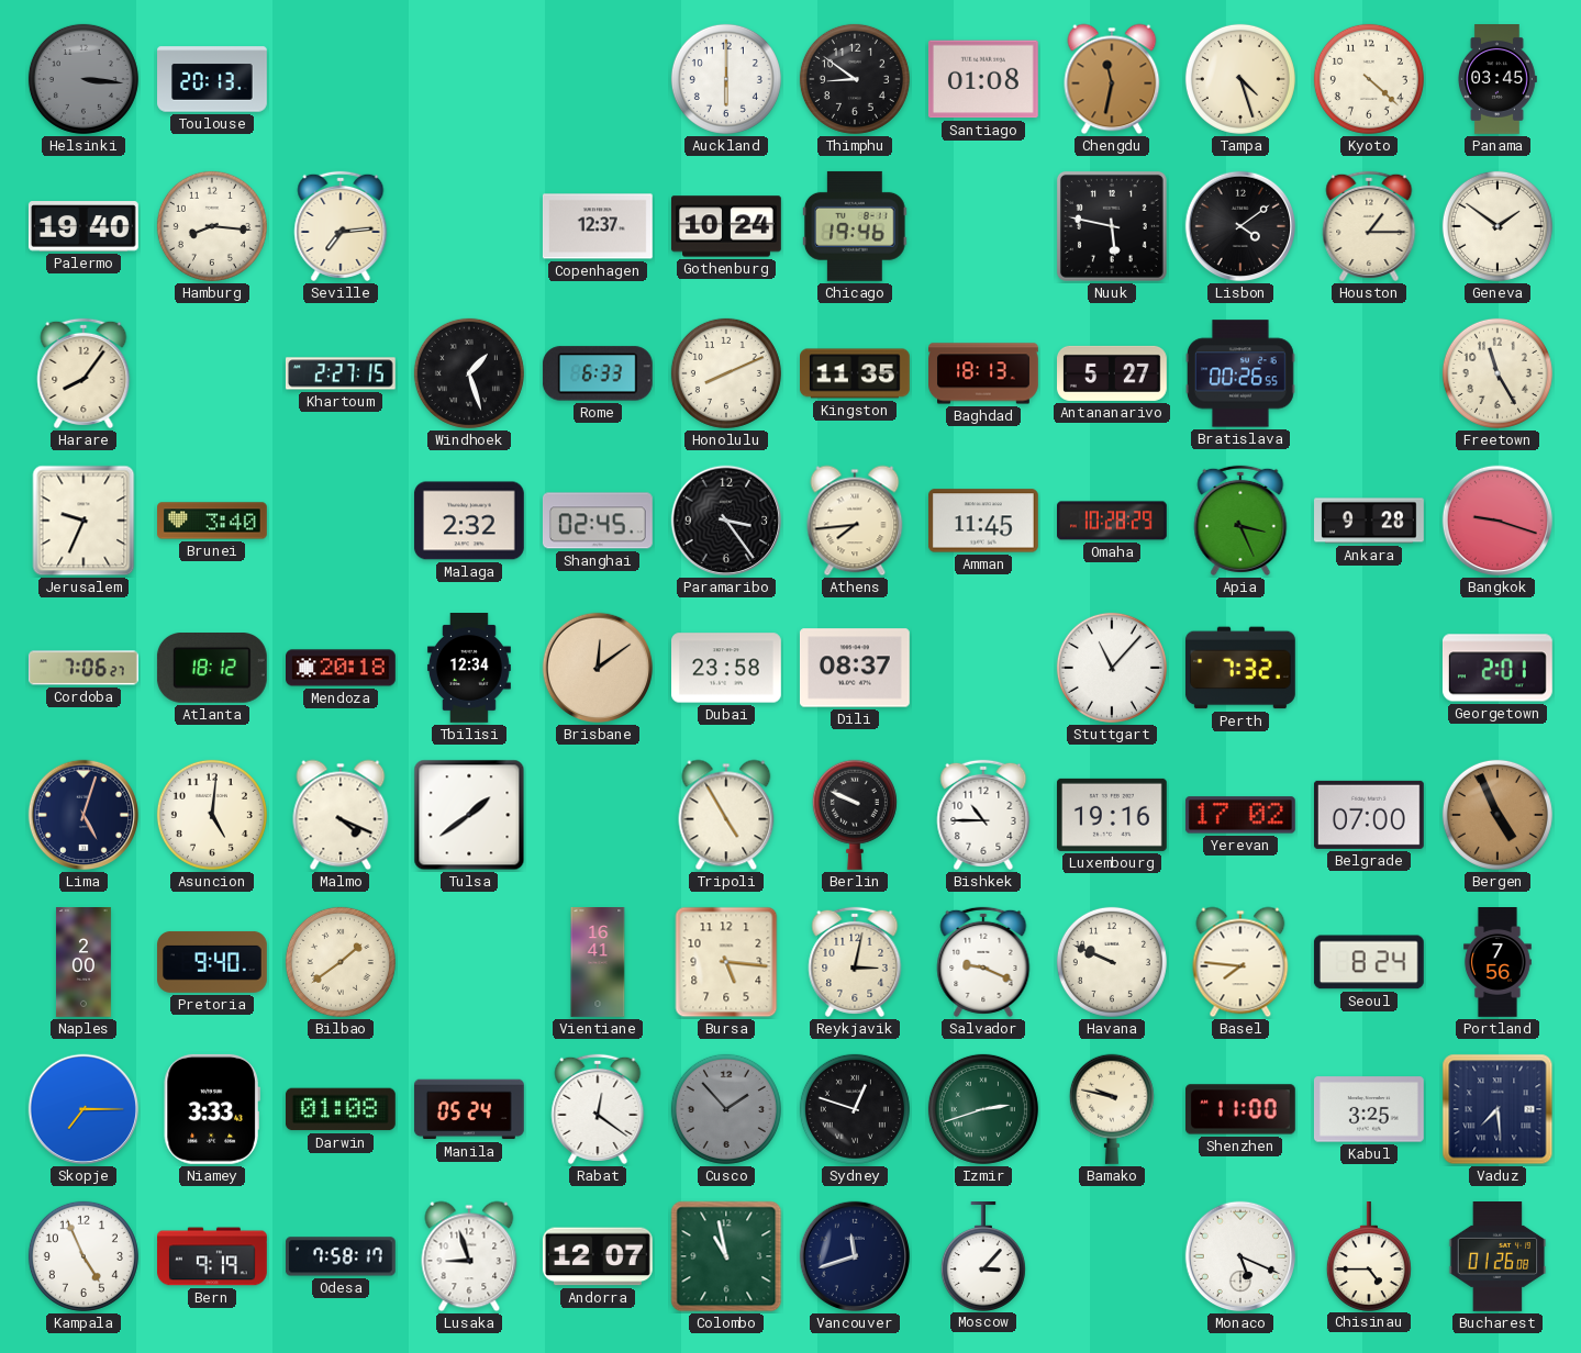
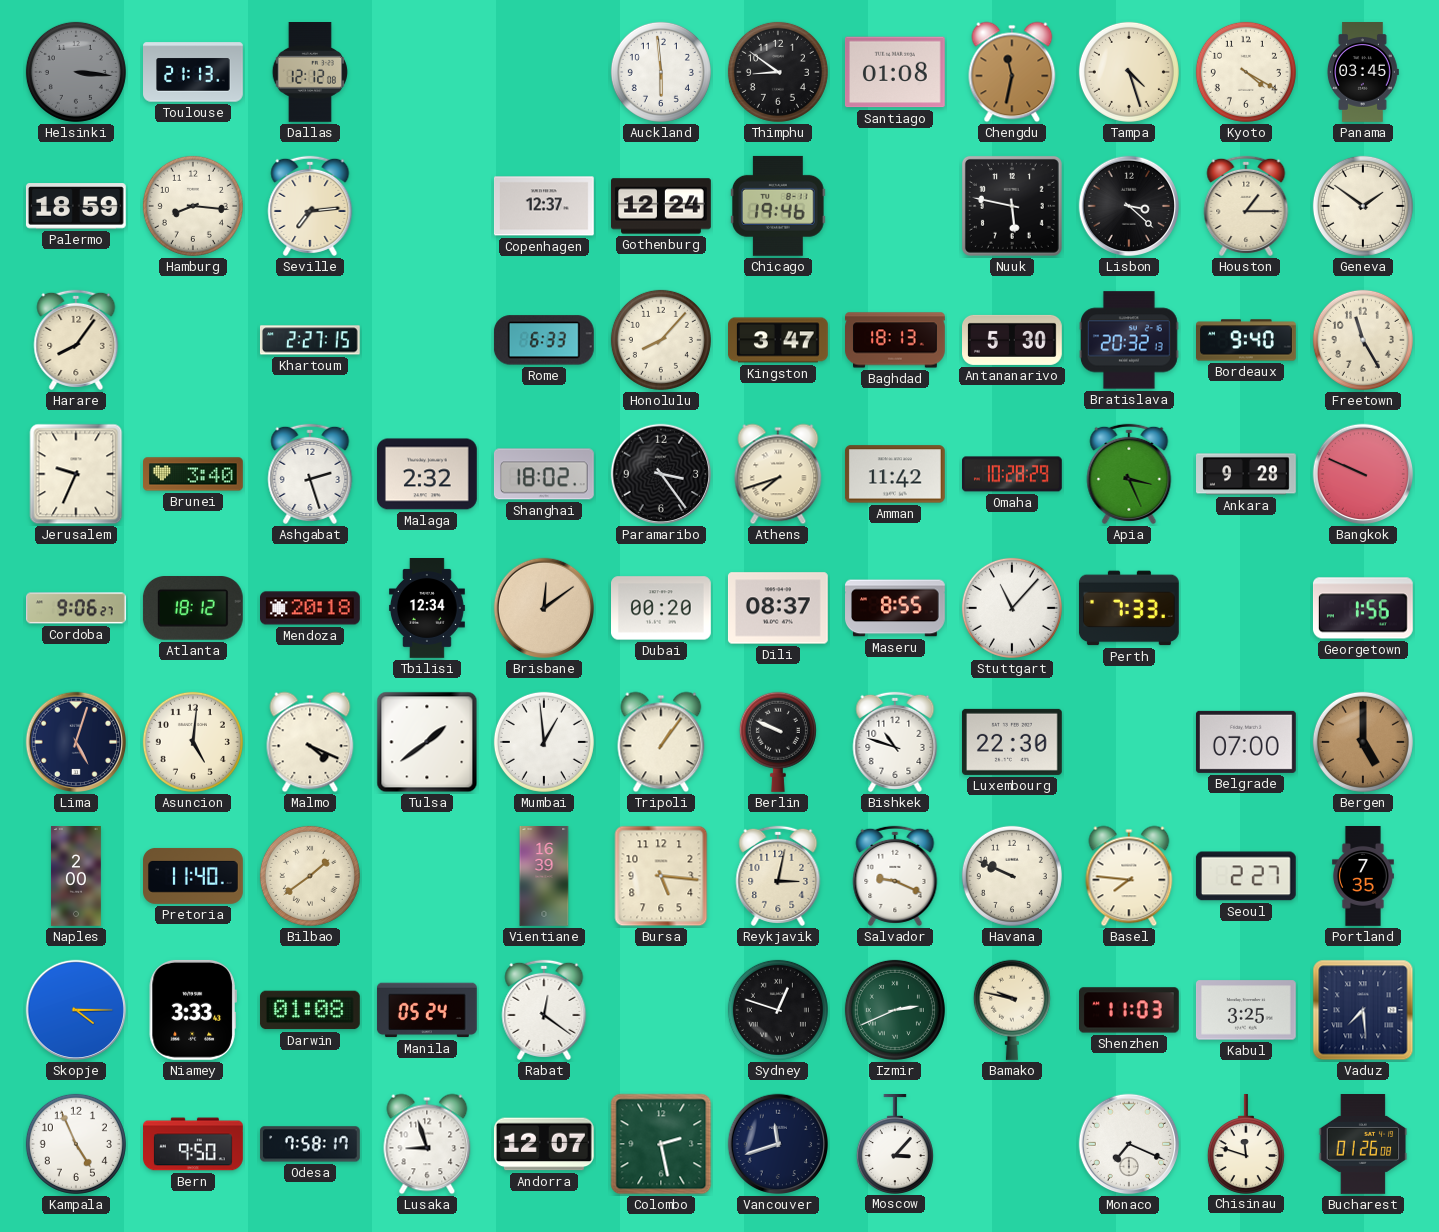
Toulouse: 20:13 -> 21:13 (194, 72)
Dallas: none -> 12:12 (309, 73)
Auckland: 6:00 -> 5:59 (661, 72)
Kyoto: 4:22 -> 4:20 (1246, 72)
Palermo: 19:40 -> 18:59 (76, 206)
Gothenburg: 10:24 -> 12:24 (662, 206)
Lisbon: 4:09 -> 3:22 (1129, 206)
Windhoek: 1:27 -> none (469, 373)
Honolulu: 8:11 -> 8:07 (661, 340)
Kingston: 11:35 -> 3:47 (779, 340)
Antananarivo: 5:27 -> 5:30 (1013, 340)
Bratislava: 00:26 -> 20:32 (1130, 340)
Bordeaux: none -> 9:40 (1247, 340)
Ashgabat: none -> 2:27 (310, 474)
Shanghai: 02:45 -> 18:02 (544, 474)
Athens: 7:44 -> 7:42 (778, 474)
Amman: 11:45 -> 11:42 (895, 474)
Bangkok: 9:18 -> 9:49 (1363, 474)
Cordoba: 7:06 -> 9:06 (77, 608)
Dubai: 23:58 -> 00:20 (662, 608)
Maseru: none -> 8:55 (896, 608)
Perth: 7:32 -> 7:33 (1129, 608)
Georgetown: 2:01 -> 1:56 (1363, 608)
Mumbai: none -> 12:59 (544, 742)
Tripoli: 4:55 -> 1:06 (661, 742)
Bishkek: 10:45 -> 10:48 (895, 742)
Luxembourg: 19:16 -> 22:30 (1012, 742)
Yerevan: 17:02 -> none (1240, 815)
Bergen: 4:56 -> 5:00 (1363, 742)
Pretoria: 9:40 -> 11:40 (194, 876)
Vientiane: 16:41 -> 16:39 (544, 877)
Seoul: 8:24 -> 2:27 (1246, 876)
Portland: 7:56 -> 7:35 (1363, 877)
Skopje: 7:15 -> 4:15 (76, 1010)
Cusco: 1:53 -> none (726, 1109)
Izmir: 2:42 -> 2:41 (895, 1010)
Shenzhen: 11:00 -> 11:03 (1130, 1010)
Bern: 9:19 -> 9:50 (194, 1144)
Colombo: 10:58 -> 2:28 (661, 1144)
Monaco: 5:19 -> 7:19 (1129, 1144)
Chisinau: 4:45 -> 11:48 (1246, 1144)
